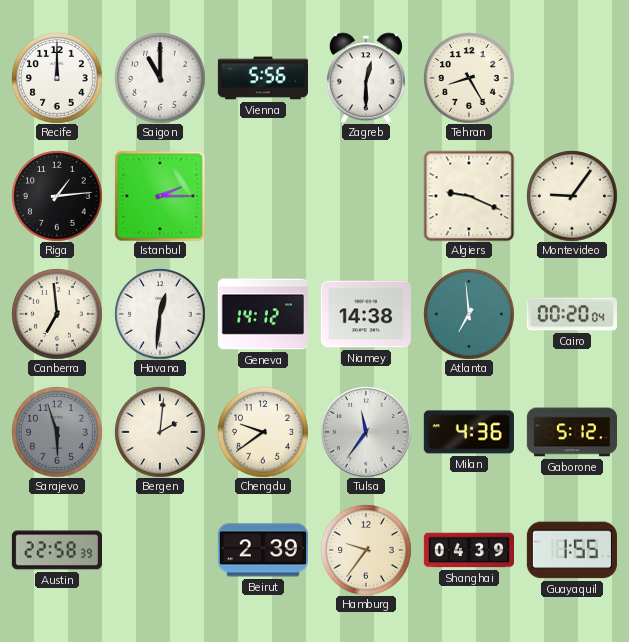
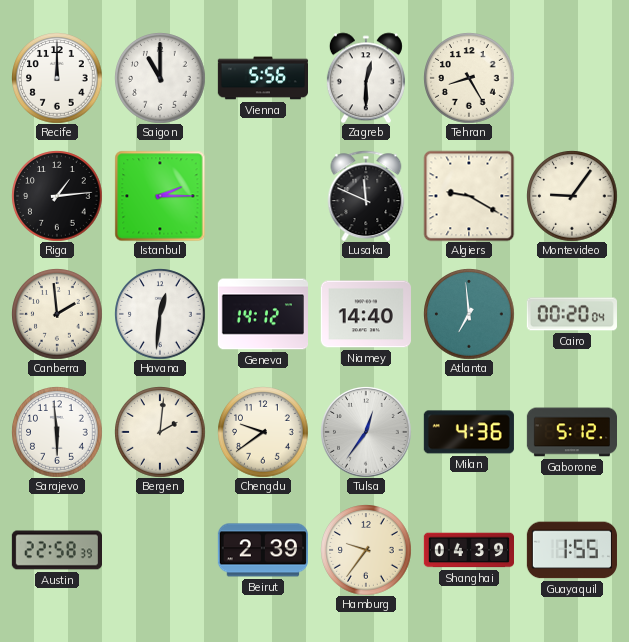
Lusaka: none -> 11:49 (366, 196)
Algiers: 9:19 -> 9:20 (469, 196)
Canberra: 6:59 -> 1:59 (57, 314)
Niamey: 14:38 -> 14:40 (366, 314)
Sarajevo: 5:57 -> 5:59 (57, 432)
Sarajevo dial: grey -> white (57, 432)
Tulsa: 11:36 -> 12:36 (366, 432)
